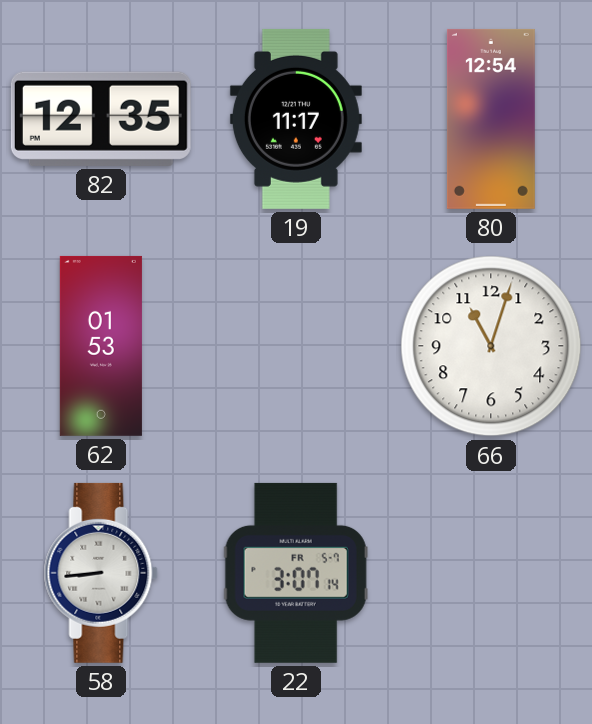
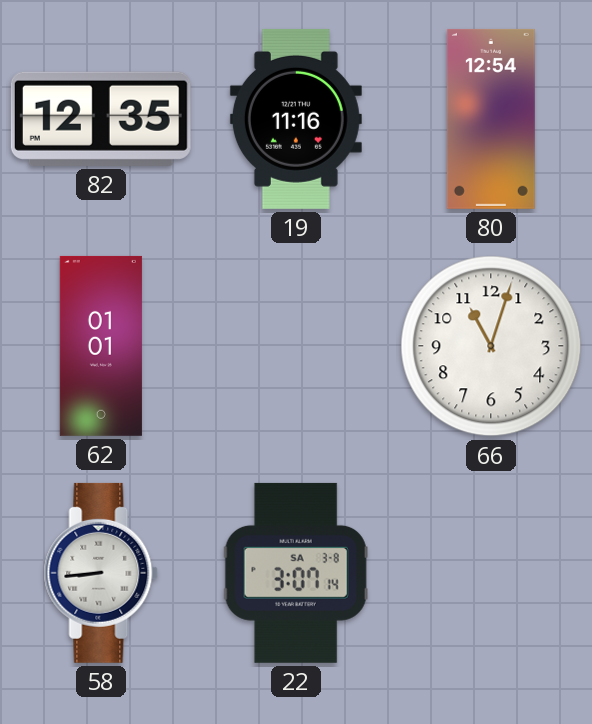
19: 11:17 -> 11:16 (296, 119)
62: 01:53 -> 01:01 (101, 346)
22 date: FR 5-7 -> SA 3-8 (296, 573)
